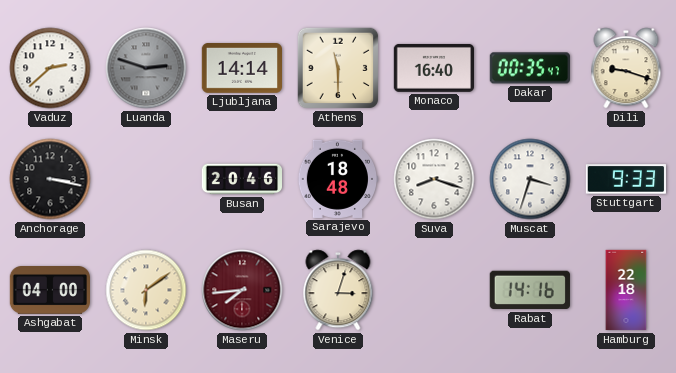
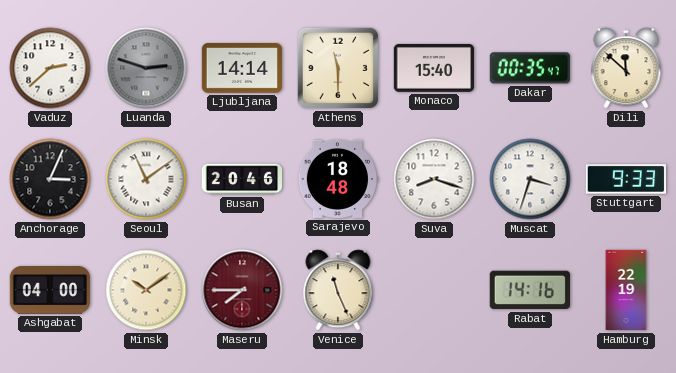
Monaco: 16:40 -> 15:40 (433, 68)
Dili: 9:18 -> 11:52 (626, 68)
Anchorage: 3:17 -> 3:04 (50, 179)
Seoul: none -> 11:09 (146, 179)
Minsk: 6:09 -> 10:09 (146, 290)
Maseru: 7:44 -> 7:45 (242, 290)
Venice: 3:03 -> 11:26 (338, 290)
Hamburg: 22:18 -> 22:19 (626, 290)
